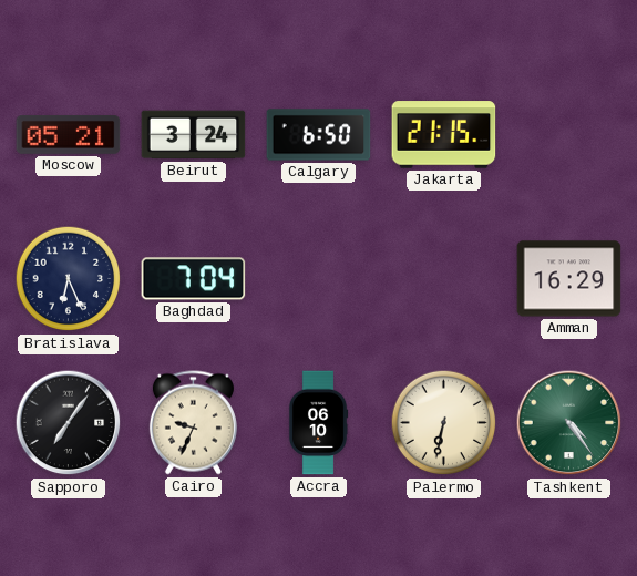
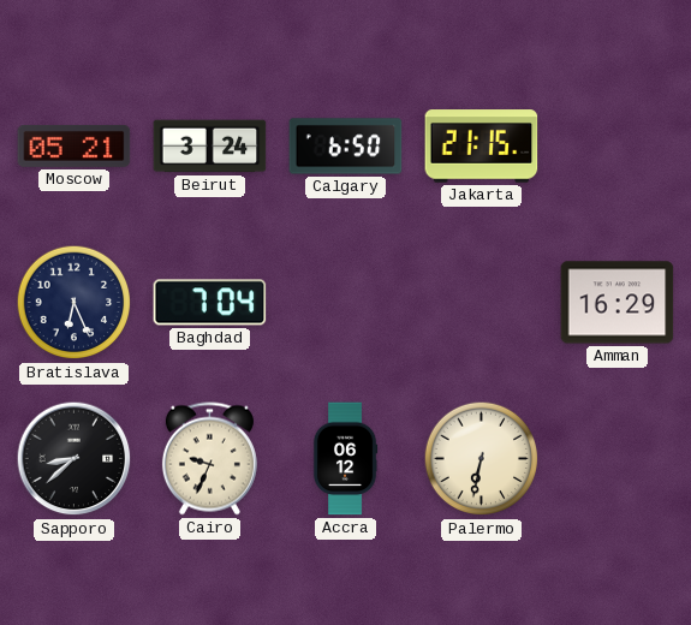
Sapporo: 7:06 -> 8:38 (75, 459)
Accra: 06:10 -> 06:12 (345, 459)
Tashkent: 4:24 -> none (569, 423)
